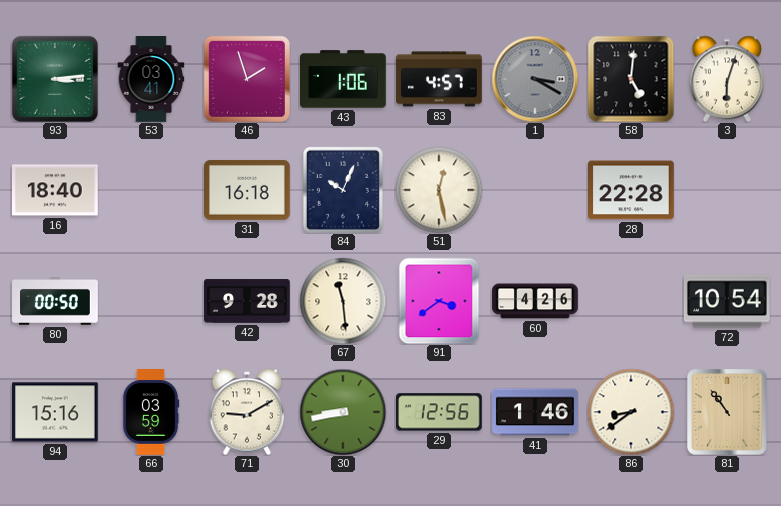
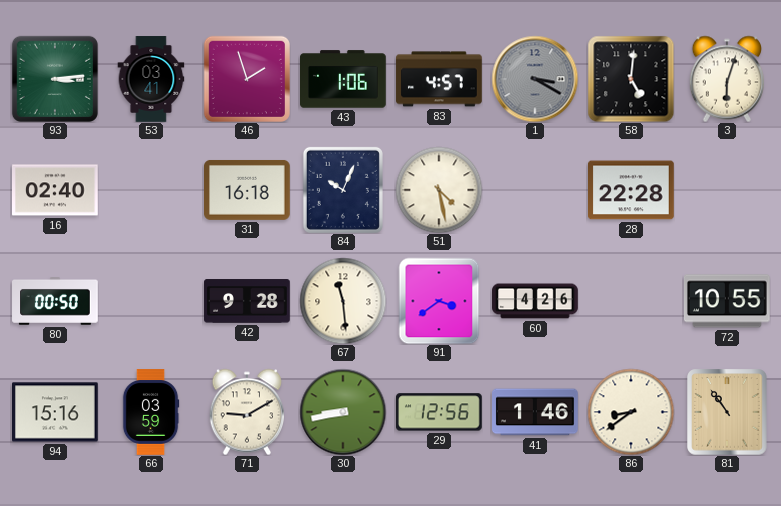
16: 18:40 -> 02:40 (56, 190)
51: 12:28 -> 4:28 (439, 190)
72: 10:54 -> 10:55 (728, 301)
